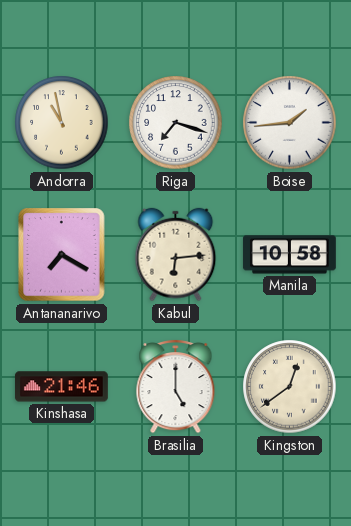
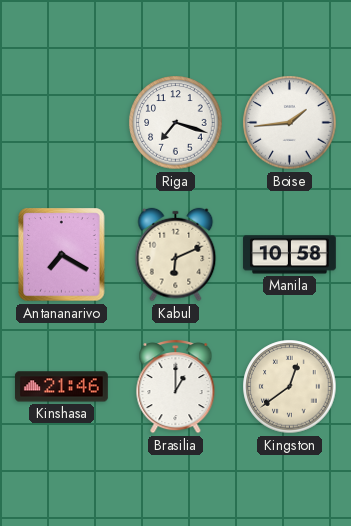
Andorra: 10:58 -> none (62, 123)
Kabul: 6:14 -> 6:11 (176, 255)
Brasilia: 5:00 -> 1:00 (176, 386)
